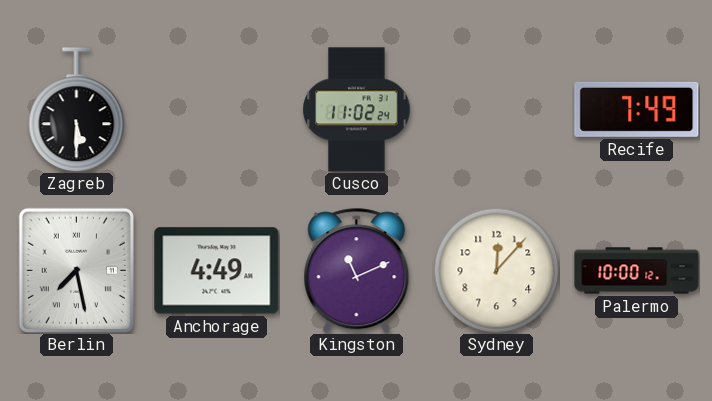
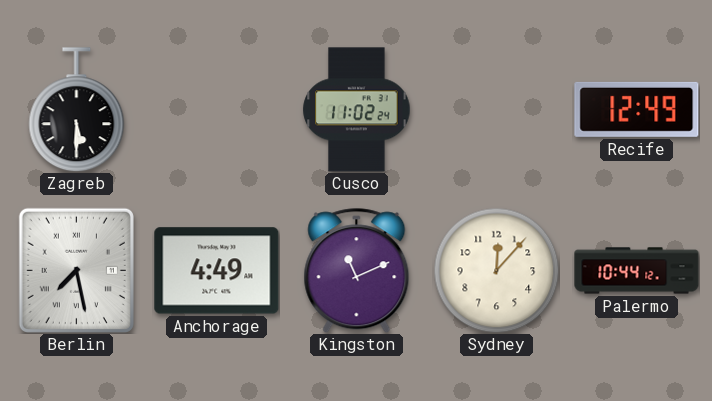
Recife: 7:49 -> 12:49 (637, 109)
Palermo: 10:00 -> 10:44 (637, 271)
